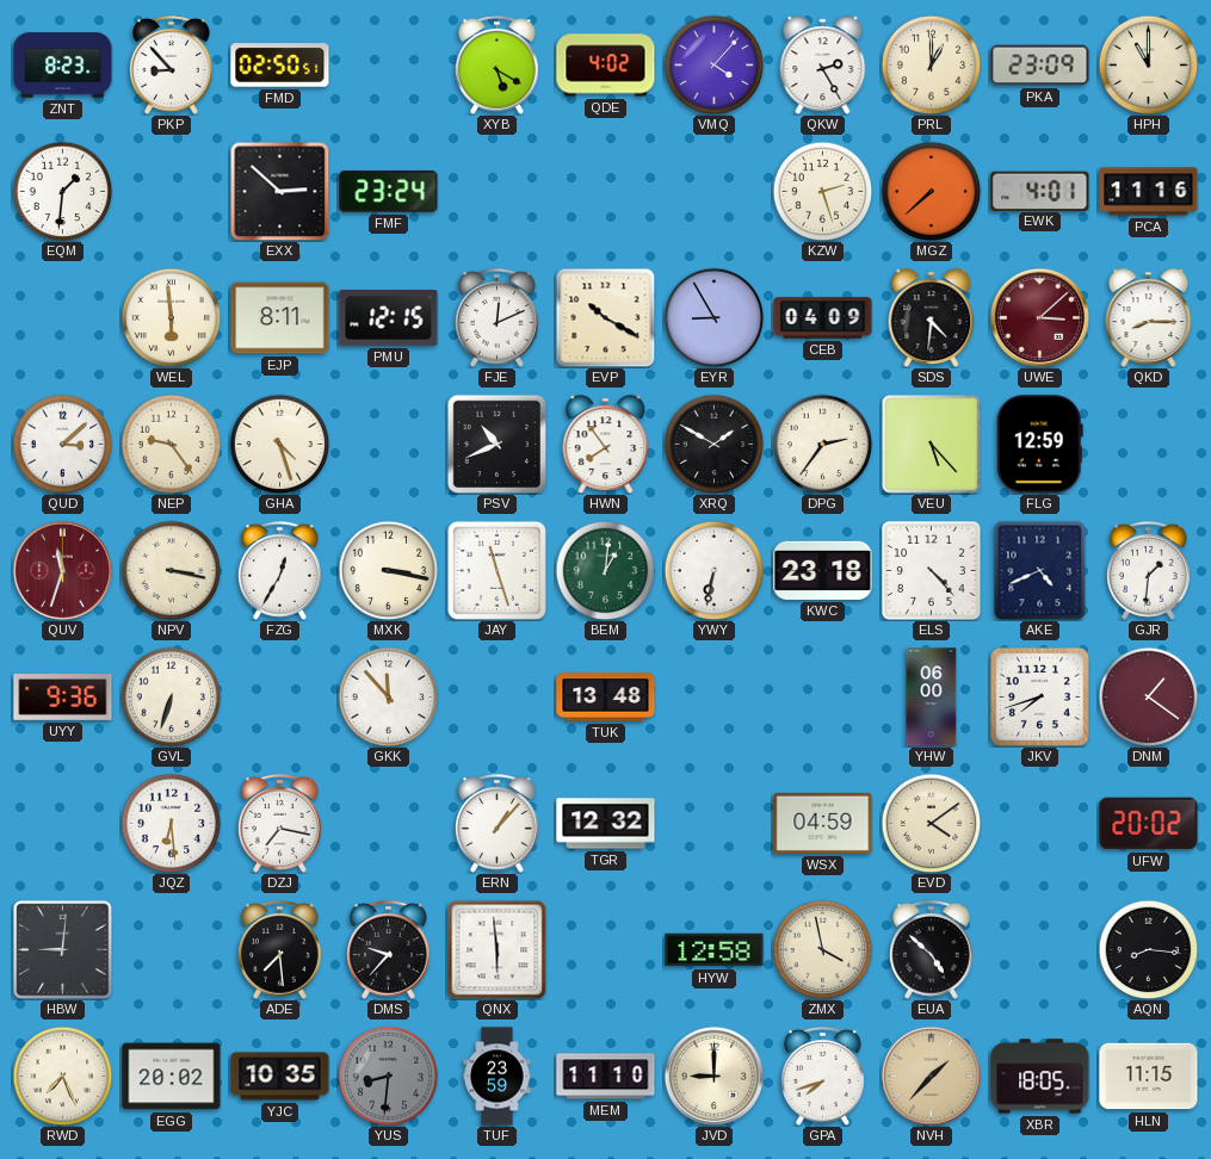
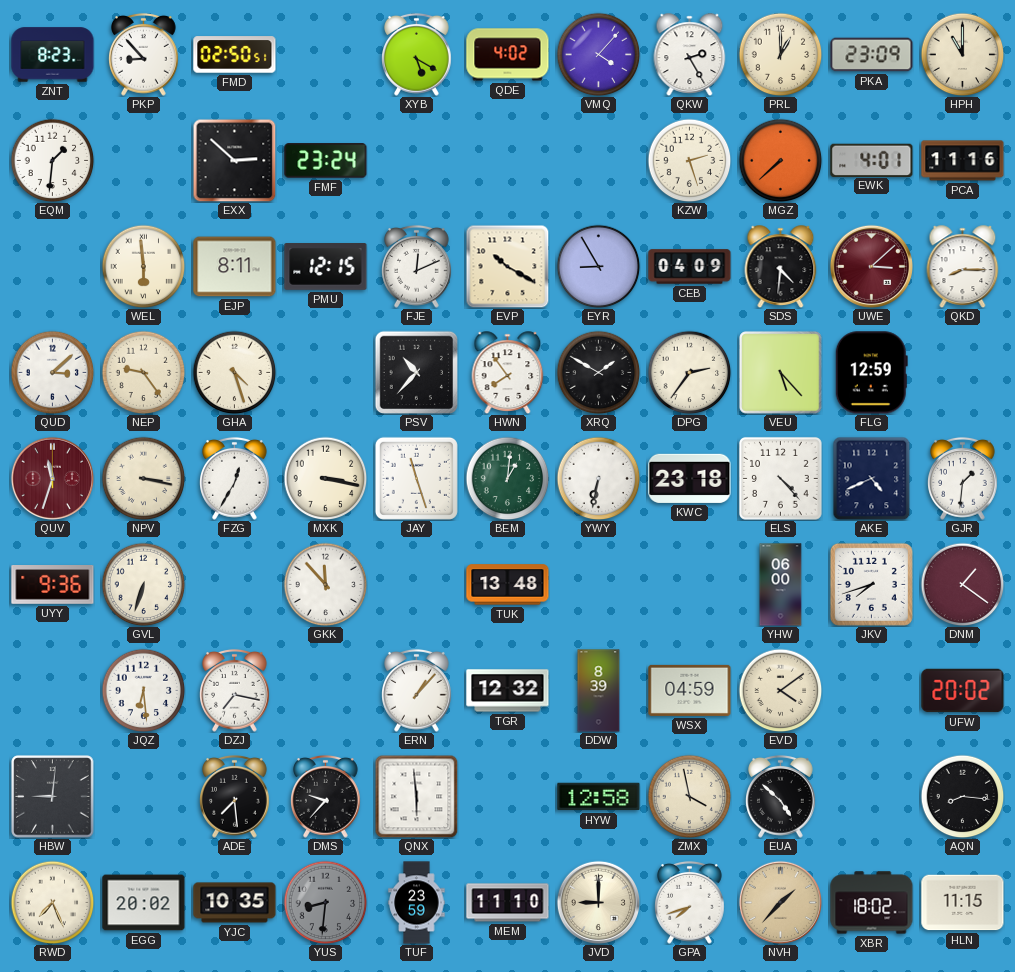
PSV: 10:41 -> 10:37 (416, 372)
DDW: none -> 8:39 (599, 691)
XBR: 18:05 -> 18:02 (872, 903)
